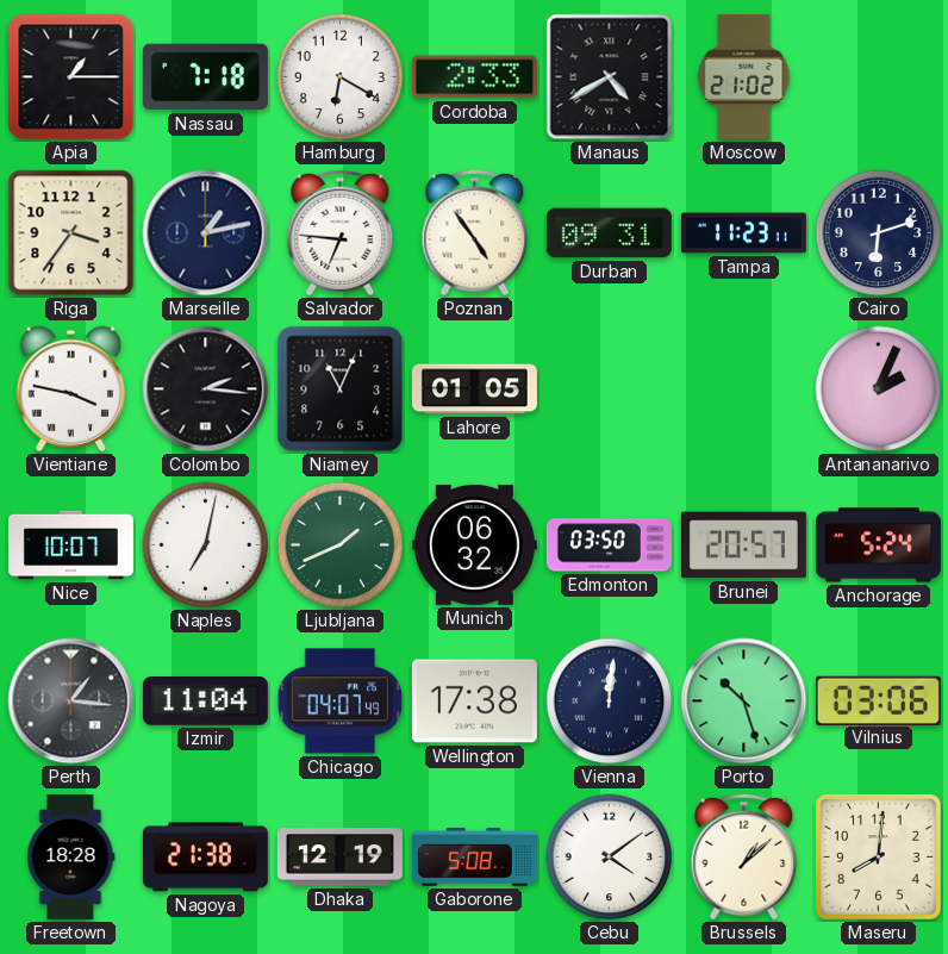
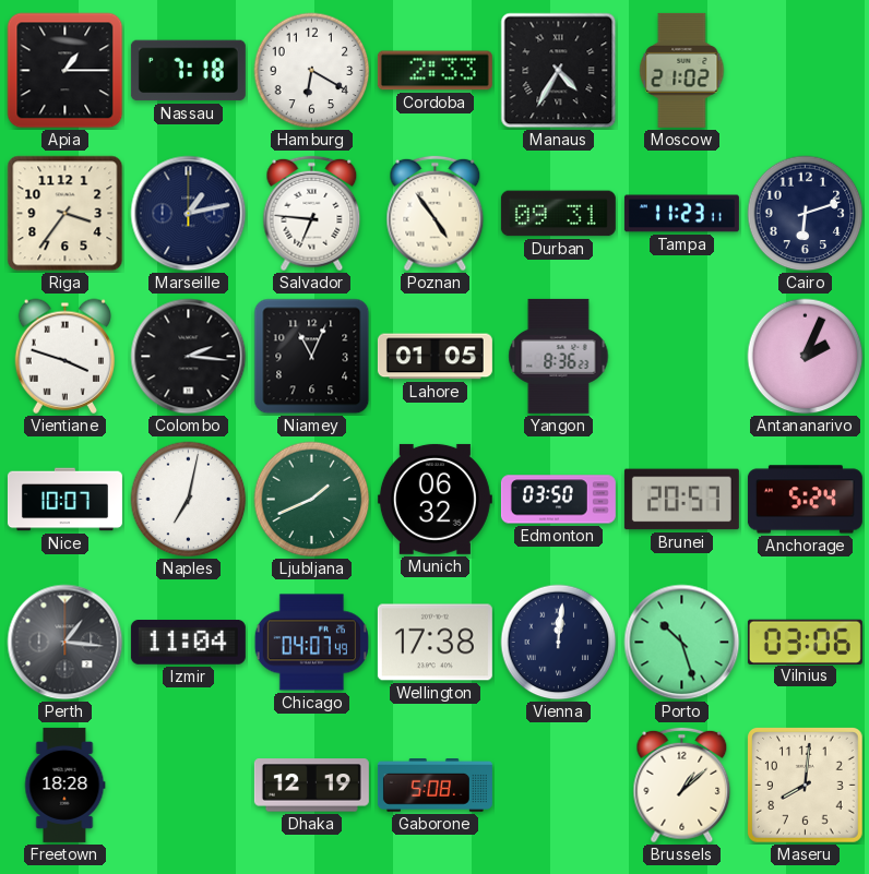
Manaus: 4:40 -> 4:35 (559, 71)
Vientiane: 3:47 -> 3:48 (64, 356)
Yangon: none -> 8:36 (559, 356)
Nagoya: 21:38 -> none (205, 858)
Cebu: 4:09 -> none (610, 858)
